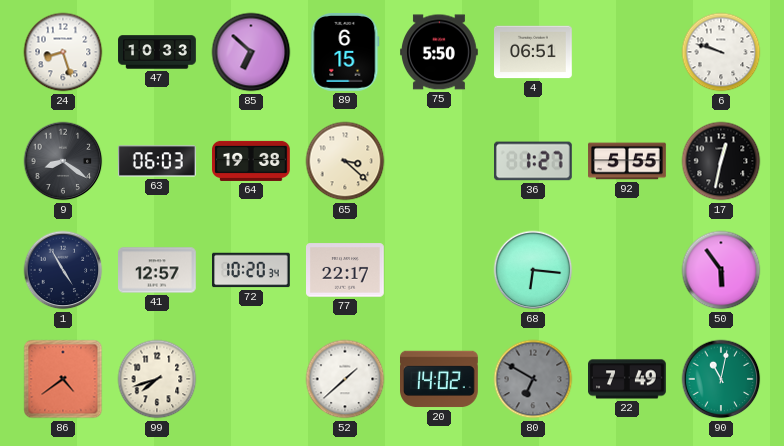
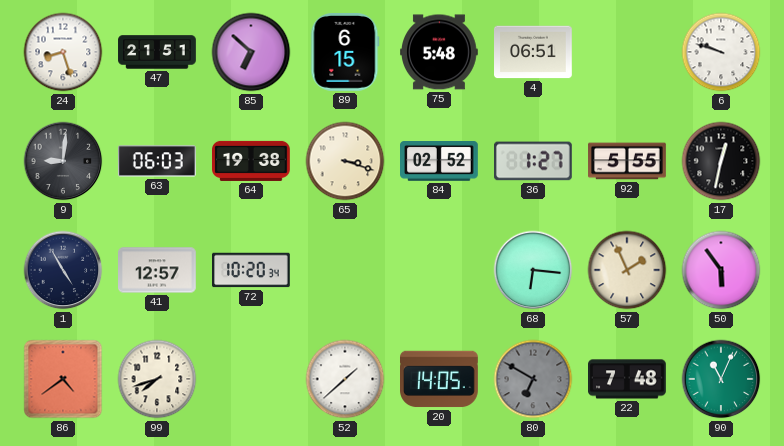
47: 10:33 -> 21:51 (157, 52)
75: 5:50 -> 5:48 (440, 52)
9: 8:21 -> 9:01 (63, 161)
65: 3:22 -> 3:18 (345, 161)
84: none -> 02:52 (440, 162)
77: 22:17 -> none (346, 270)
57: none -> 1:56 (627, 270)
20: 14:02 -> 14:05 (440, 379)
22: 7:49 -> 7:48 (628, 379)
90: 11:02 -> 11:04 (721, 379)
